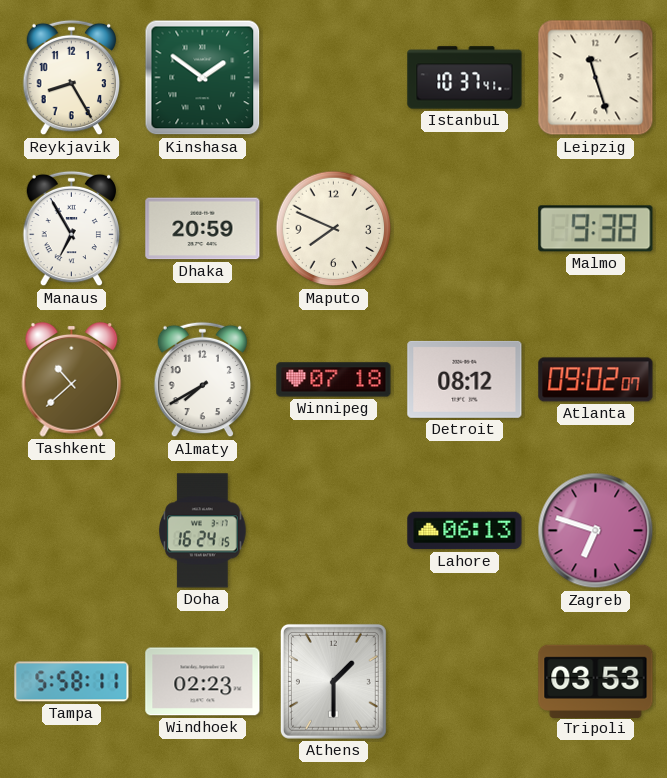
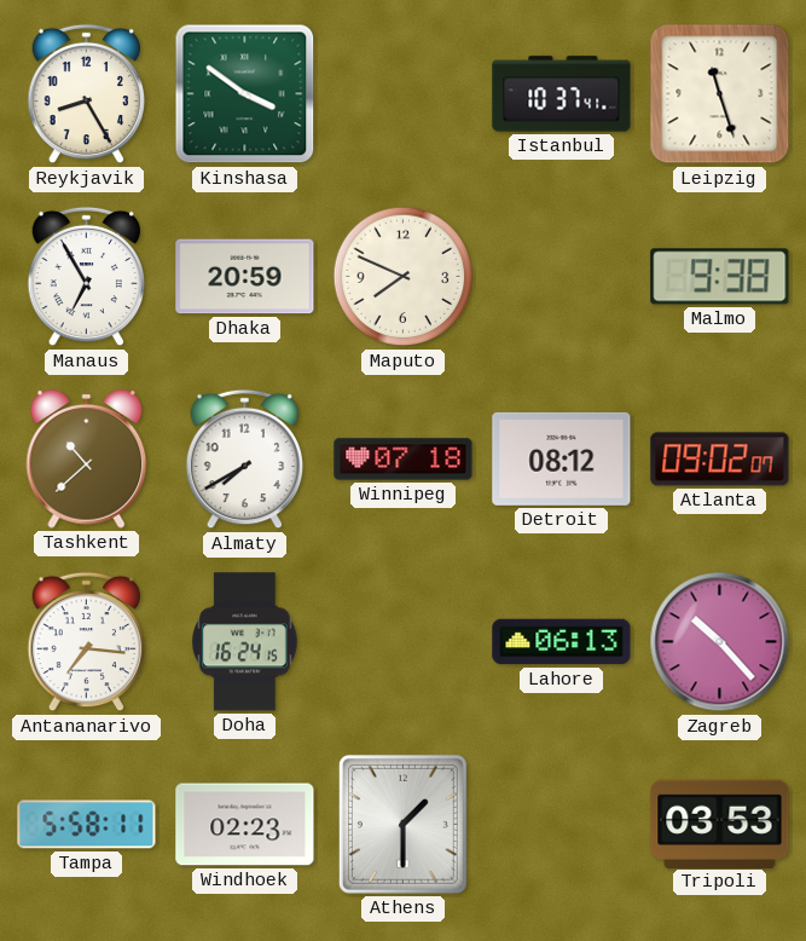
Kinshasa: 1:51 -> 3:51 (245, 94)
Antananarivo: none -> 7:16 (87, 642)
Zagreb: 6:48 -> 10:23 (720, 642)
